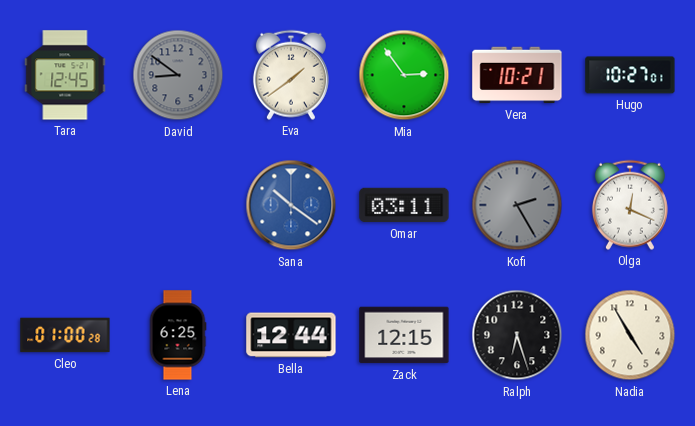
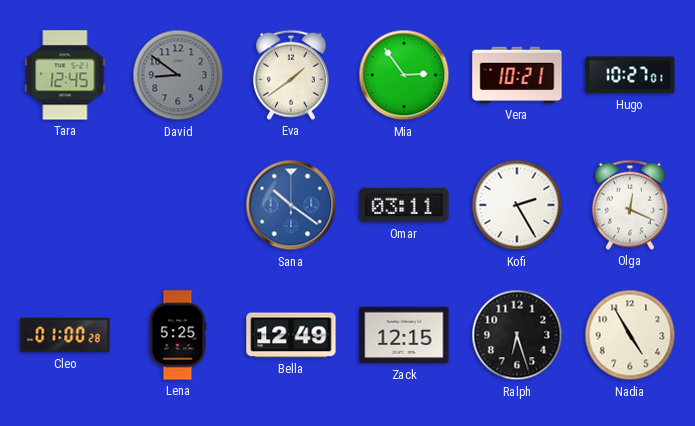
Kofi dial: grey -> white (517, 205)
Lena: 6:25 -> 5:25 (178, 335)
Bella: 12:44 -> 12:49 (291, 335)
